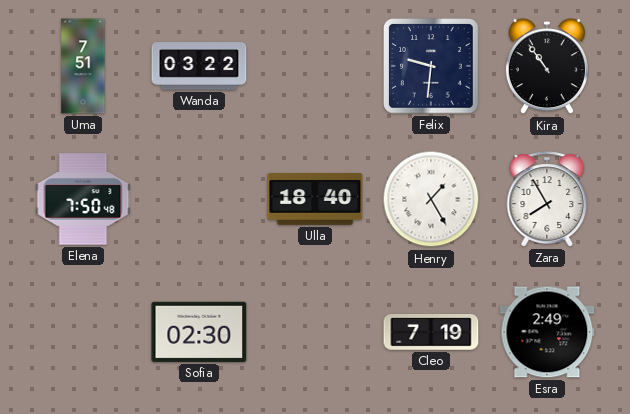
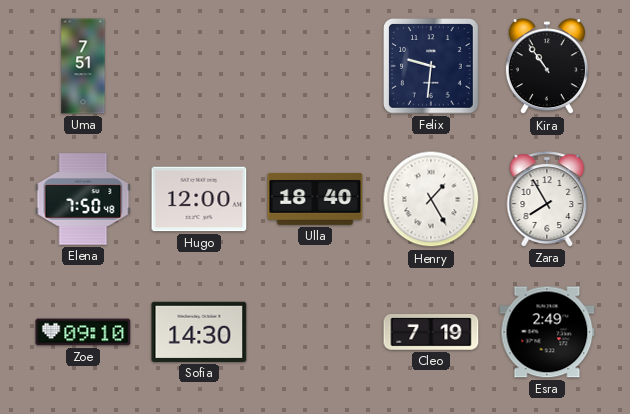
Wanda: 03:22 -> none (199, 66)
Hugo: none -> 12:00 (199, 199)
Zoe: none -> 09:10 (83, 332)
Sofia: 02:30 -> 14:30 (199, 332)
